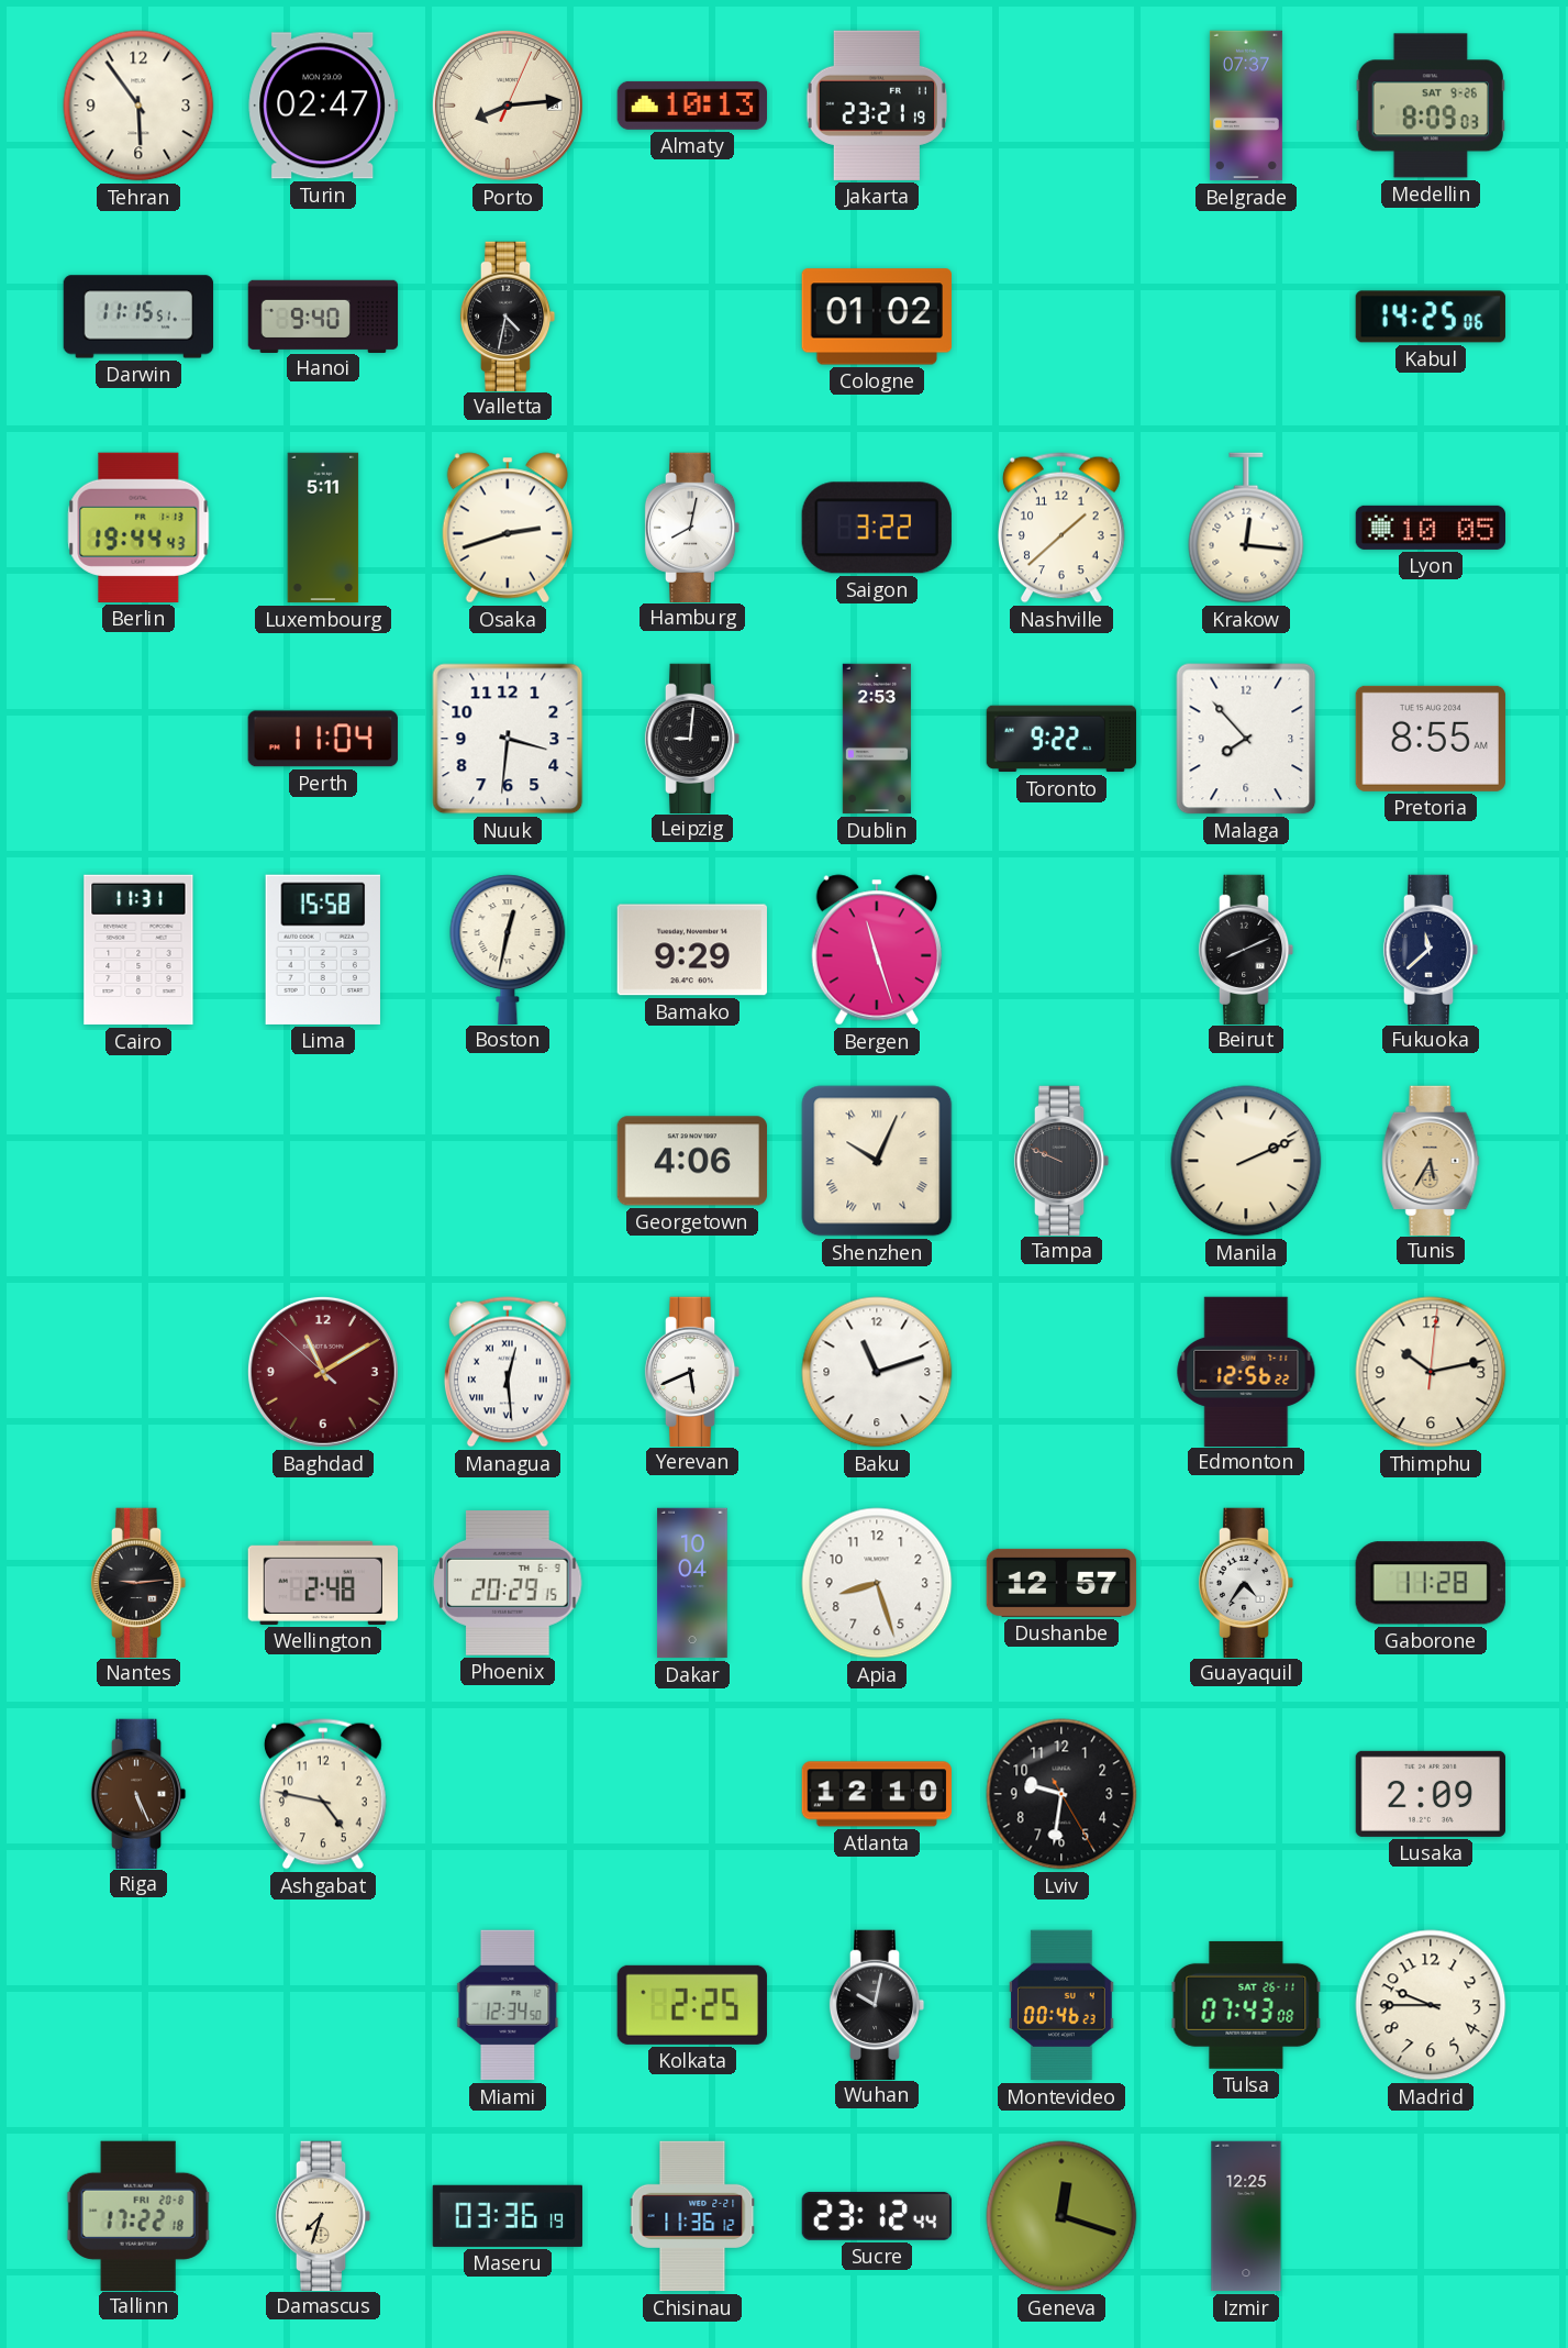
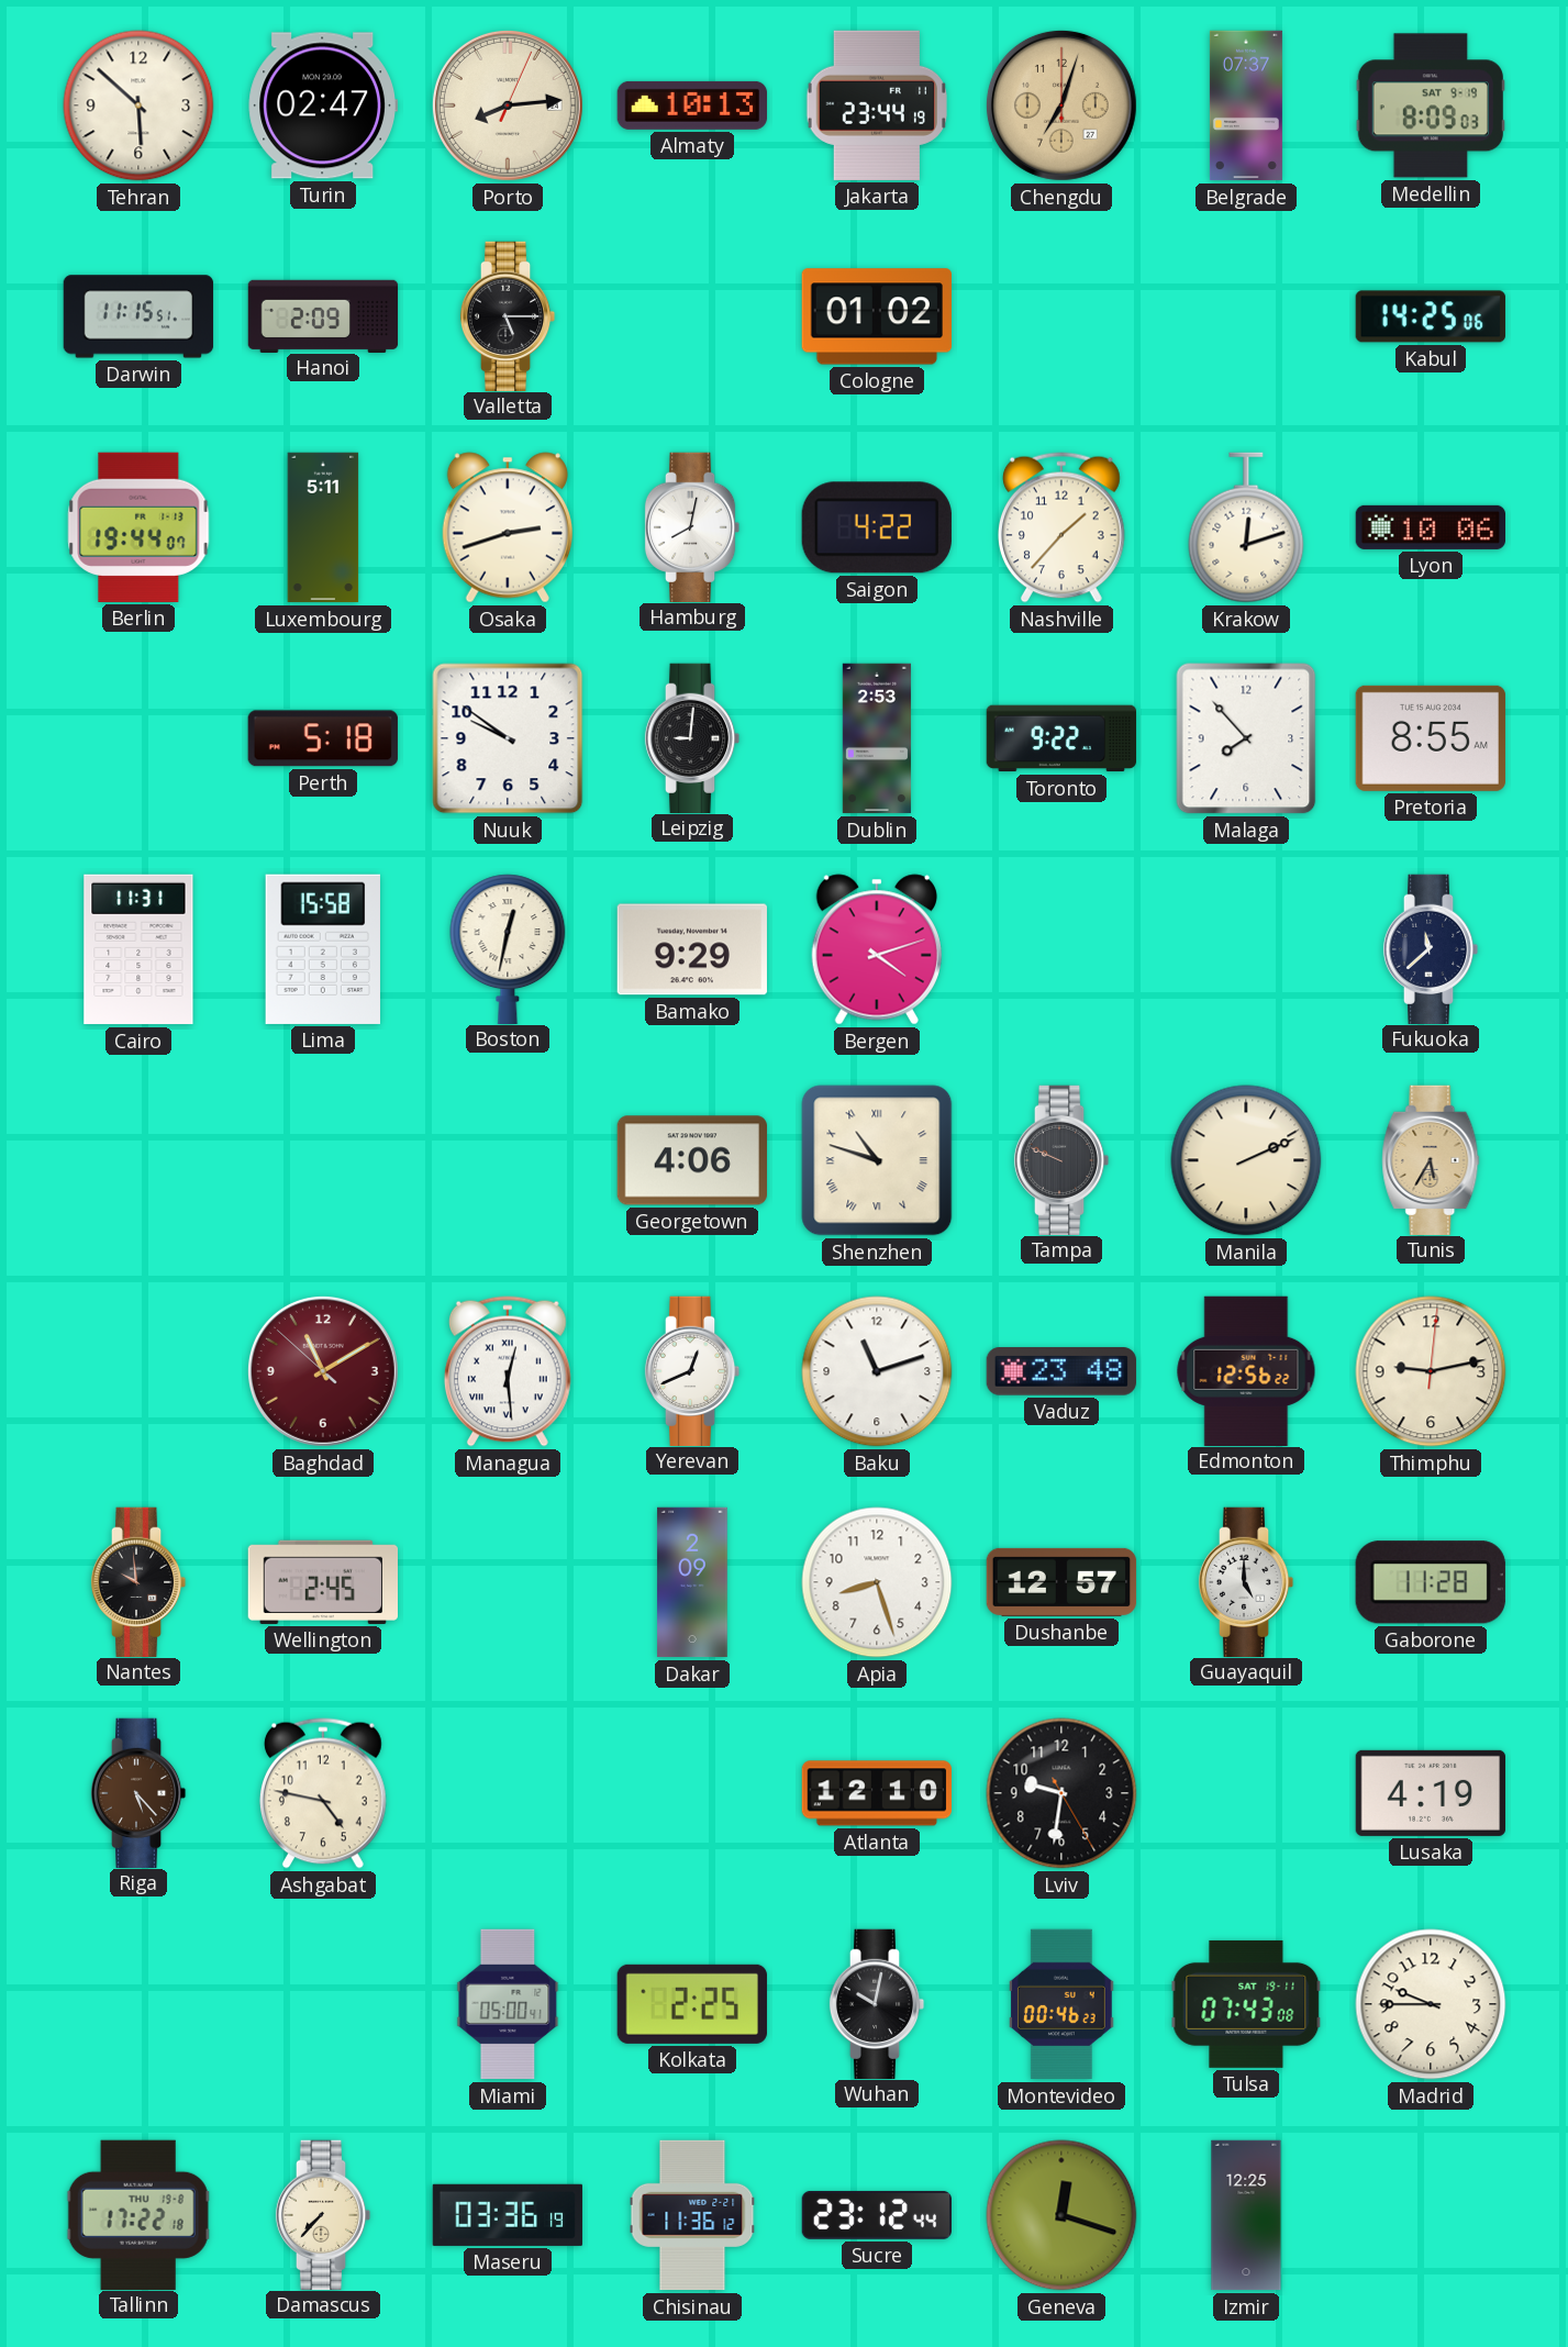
Tehran: 5:54 -> 5:52 (138, 105)
Jakarta: 23:21 -> 23:44 (876, 105)
Chengdu: none -> 7:03 (1061, 105)
Medellin date: SAT 9-26 -> SAT 9-19 (1430, 105)
Hanoi: 9:40 -> 2:09 (323, 315)
Valletta: 4:32 -> 5:15 (508, 315)
Berlin: 19:44:43 -> 19:44:07 (138, 527)
Saigon: 3:22 -> 4:22 (877, 527)
Nashville: 1:38 -> 1:37 (1061, 527)
Krakow: 12:16 -> 12:12 (1246, 527)
Lyon: 10:05 -> 10:06 (1430, 527)
Perth: 11:04 -> 5:18 (323, 738)
Nuuk: 3:31 -> 9:51 (508, 738)
Bergen: 11:27 -> 4:12 (877, 949)
Beirut: 8:11 -> none (1246, 949)
Shenzhen: 10:04 -> 10:48 (877, 1160)
Yerevan: 5:41 -> 12:41 (692, 1370)
Vaduz: none -> 23:48 (1060, 1371)
Thimphu: 10:13 -> 9:13 (1431, 1371)
Nantes: 9:14 -> 9:59 (138, 1581)
Wellington: 2:48 -> 2:45 (322, 1582)
Phoenix: 20:29 -> none (508, 1583)
Dakar: 10:04 -> 2:09 (692, 1582)
Guayaquil: 4:36 -> 5:00 (1246, 1581)
Riga: 5:26 -> 5:23 (138, 1792)
Lusaka: 2:09 -> 4:19 (1430, 1793)
Miami: 12:34 -> 05:00 (508, 2004)
Tulsa date: SAT 26-11 -> SAT 19-11 (1246, 2004)
Tallinn date: FRI 20-8 -> THU 19-8 (138, 2214)
Damascus: 7:33 -> 7:37 (323, 2214)
